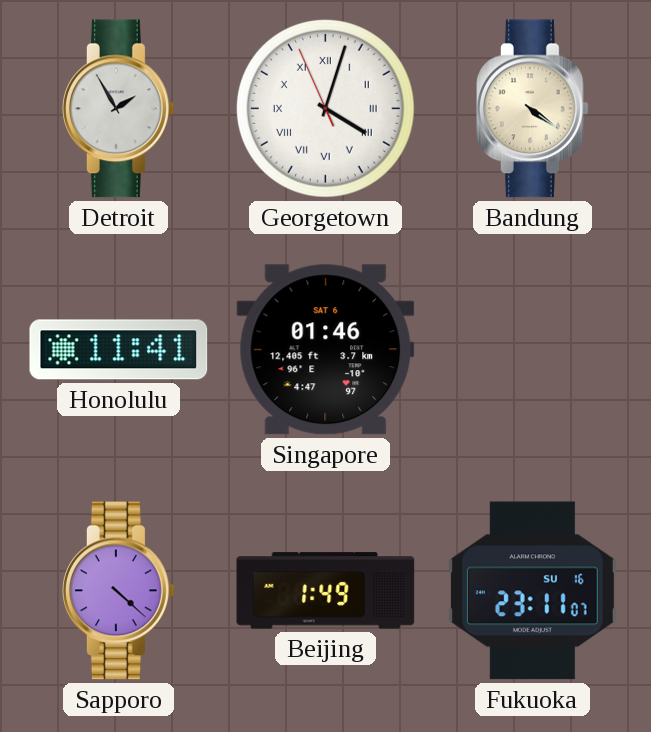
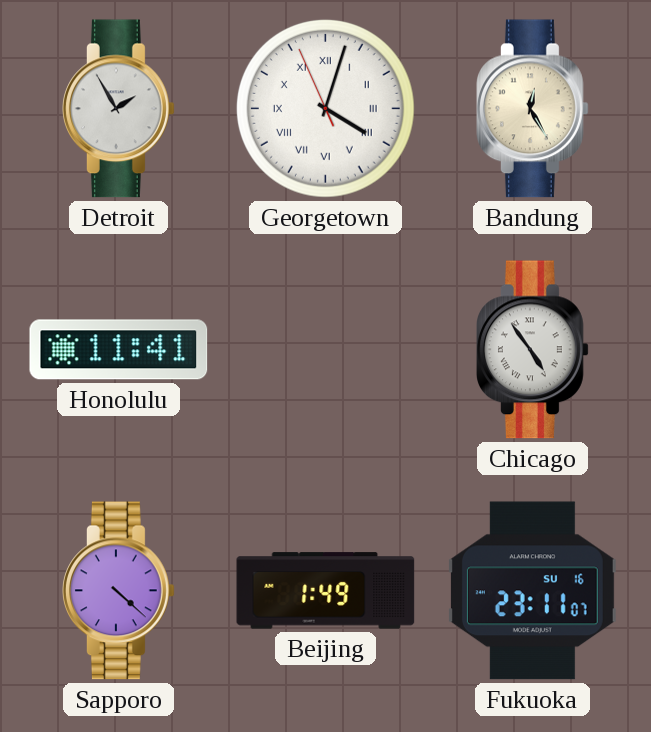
Bandung: 4:21 -> 12:25 (533, 109)
Singapore: 01:46 -> none (326, 350)
Chicago: none -> 4:54 (533, 350)
